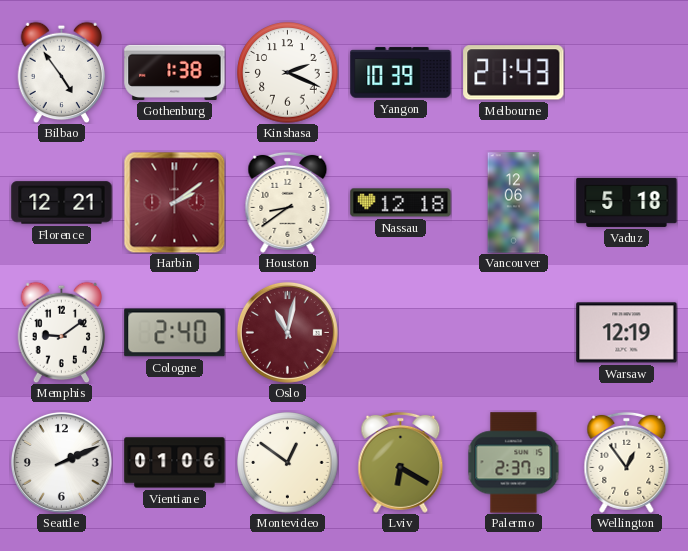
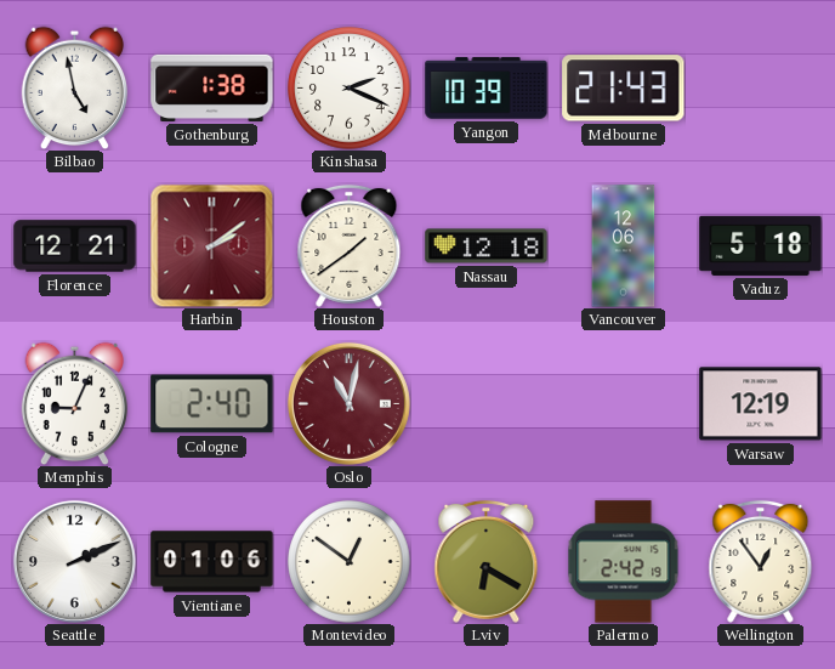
Bilbao: 4:54 -> 4:58 (75, 87)
Houston: 8:39 -> 1:39 (350, 245)
Memphis: 9:09 -> 9:04 (75, 403)
Palermo: 2:37 -> 2:42 (624, 562)
